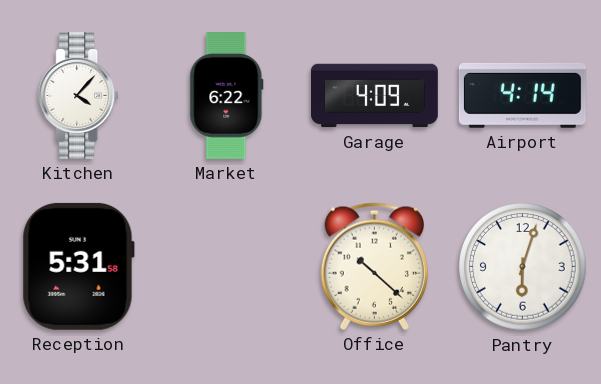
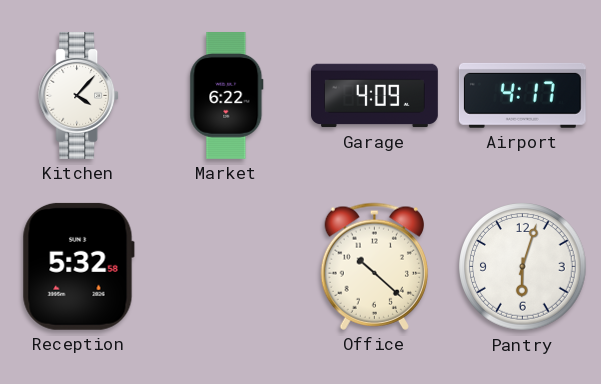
Airport: 4:14 -> 4:17 (522, 95)
Reception: 5:31 -> 5:32 (78, 266)
